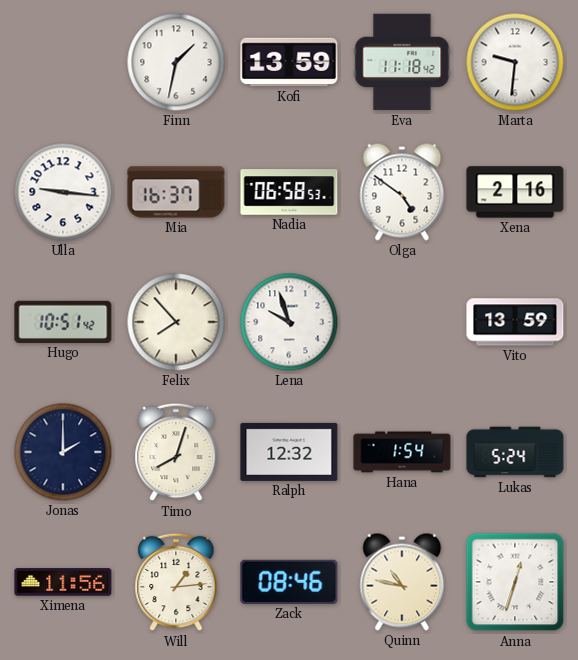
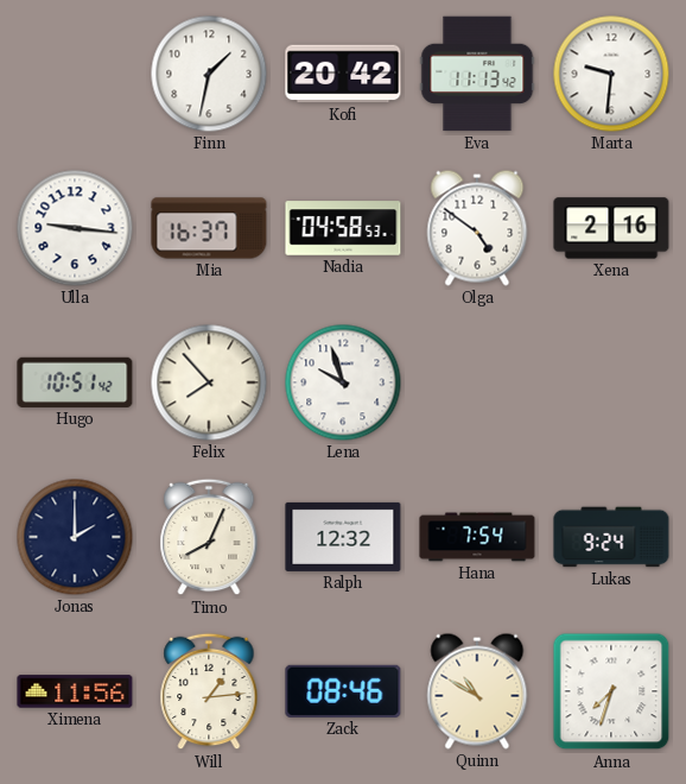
Kofi: 13:59 -> 20:42 (343, 74)
Eva: 11:18 -> 11:13 (477, 74)
Nadia: 06:58 -> 04:58 (343, 228)
Vito: 13:59 -> none (515, 322)
Timo: 8:03 -> 8:04 (209, 537)
Hana: 1:54 -> 7:54 (477, 537)
Lukas: 5:24 -> 9:24 (611, 537)
Quinn: 10:47 -> 10:50 (477, 691)
Anna: 12:33 -> 7:33 (611, 691)
